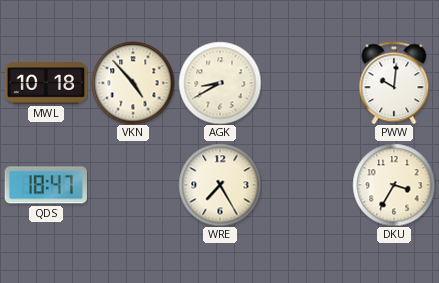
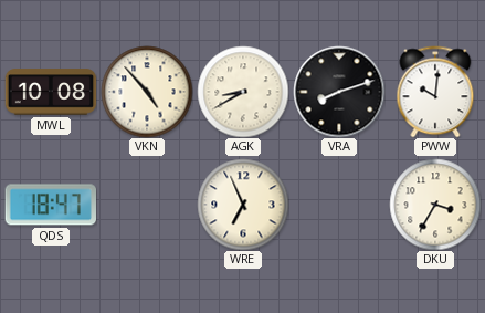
MWL: 10:18 -> 10:08 (51, 92)
VRA: none -> 8:12 (339, 92)
WRE: 7:25 -> 6:56 (243, 205)
